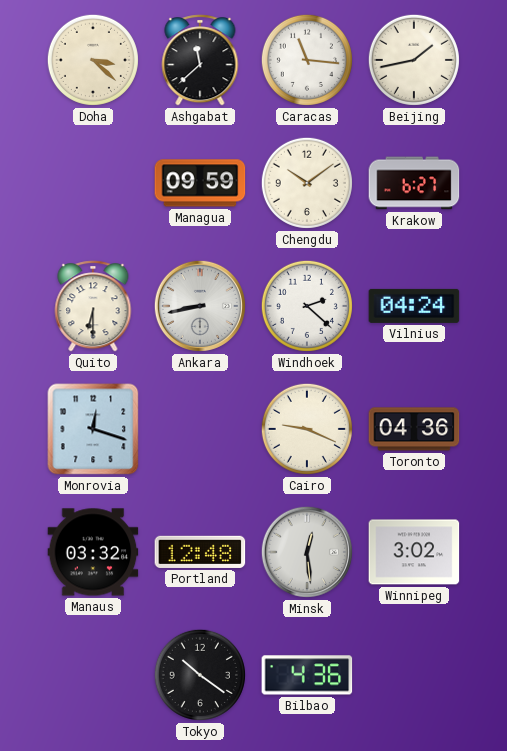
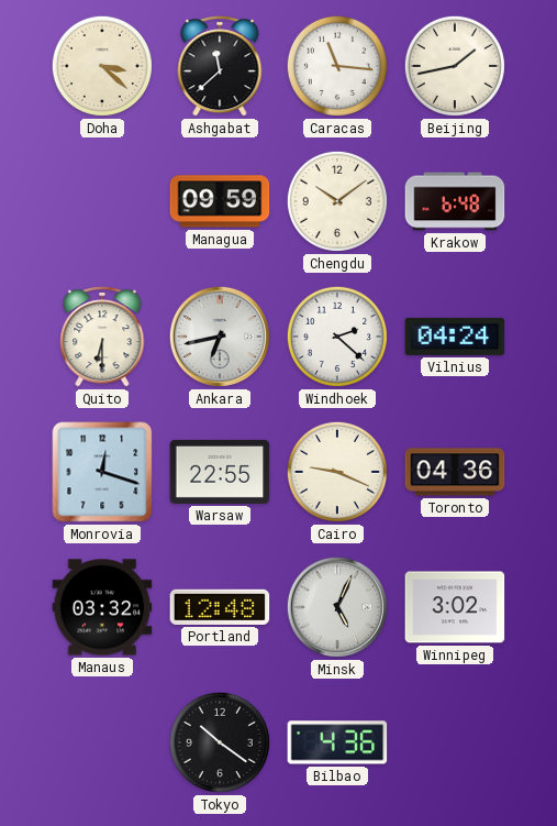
Krakow: 6:27 -> 6:48 (455, 201)
Ankara: 8:43 -> 6:43 (220, 337)
Warsaw: none -> 22:55 (220, 472)
Minsk: 12:29 -> 5:04 (337, 607)
